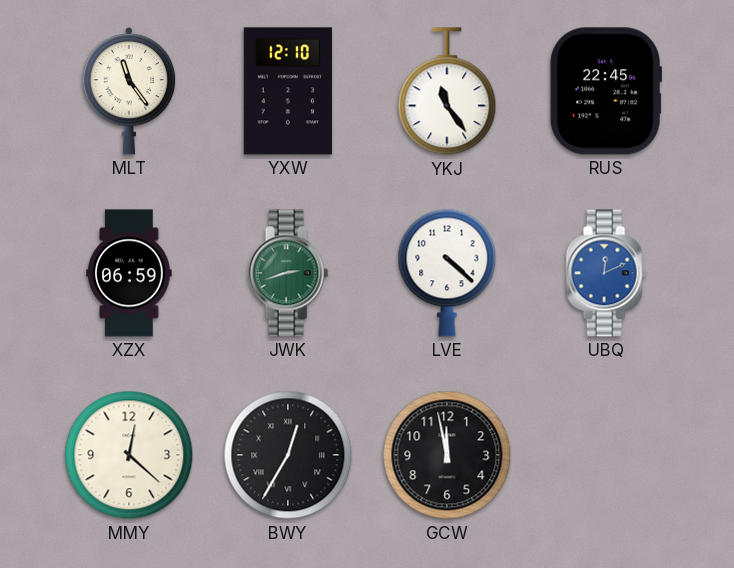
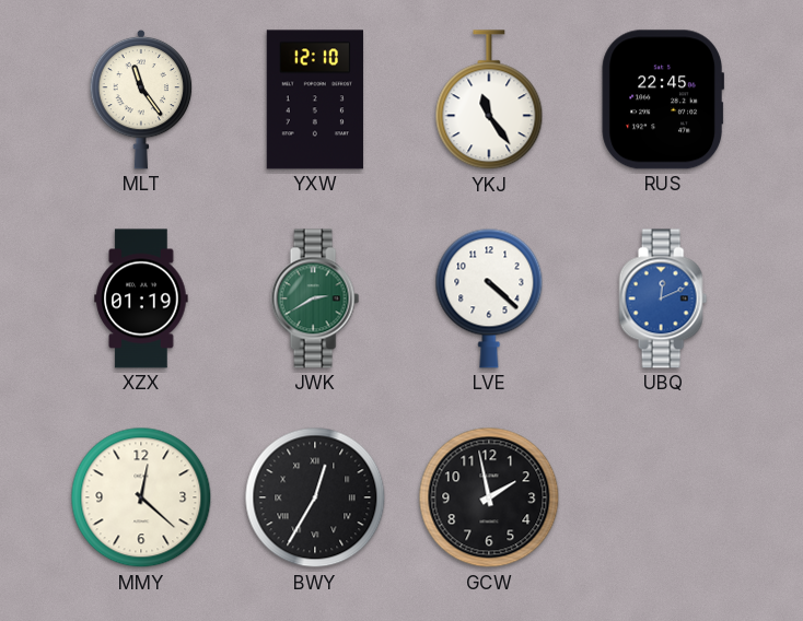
XZX: 06:59 -> 01:19 (141, 298)
JWK: 2:42 -> 2:40 (315, 298)
GCW: 11:58 -> 1:58 (489, 497)
